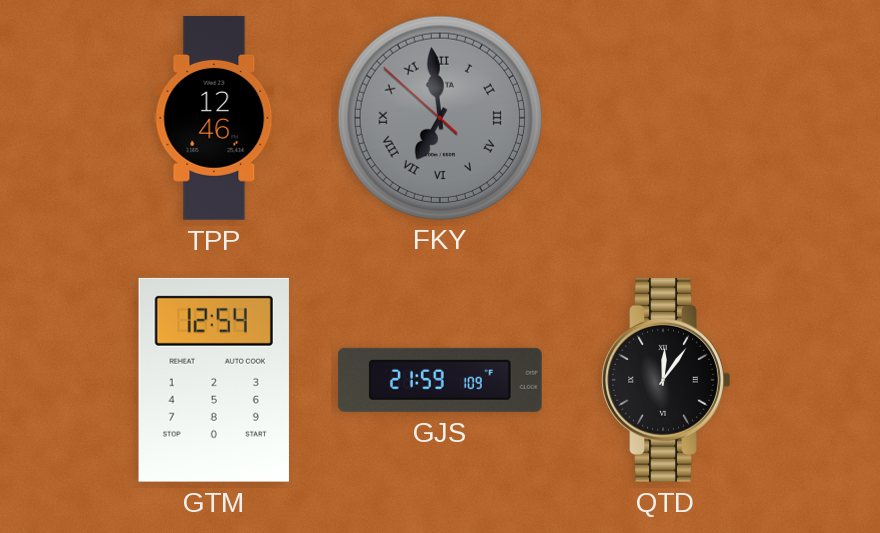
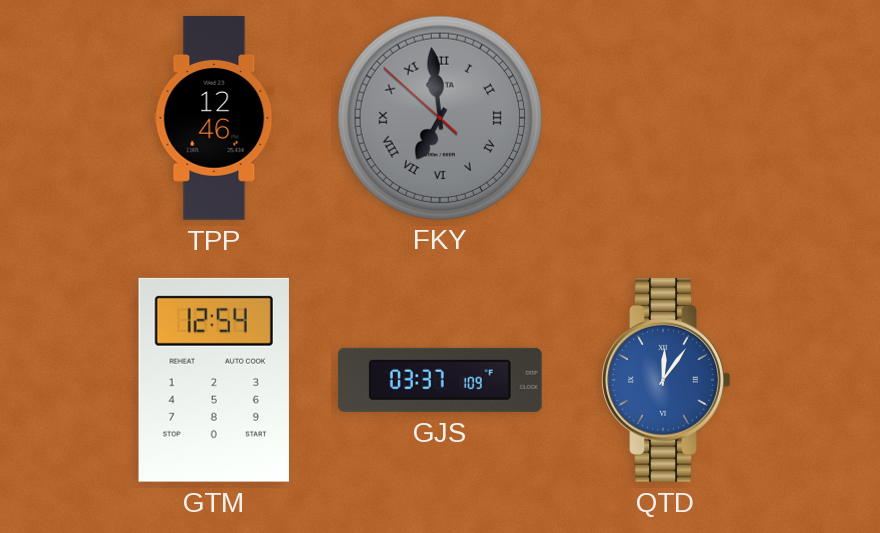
GJS: 21:59 -> 03:37 (440, 380)
QTD dial: black -> blue (666, 380)
